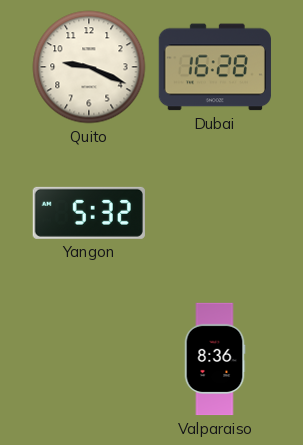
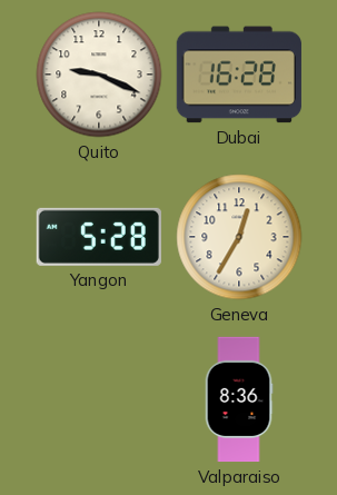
Yangon: 5:32 -> 5:28 (99, 237)
Geneva: none -> 12:35 (239, 237)
